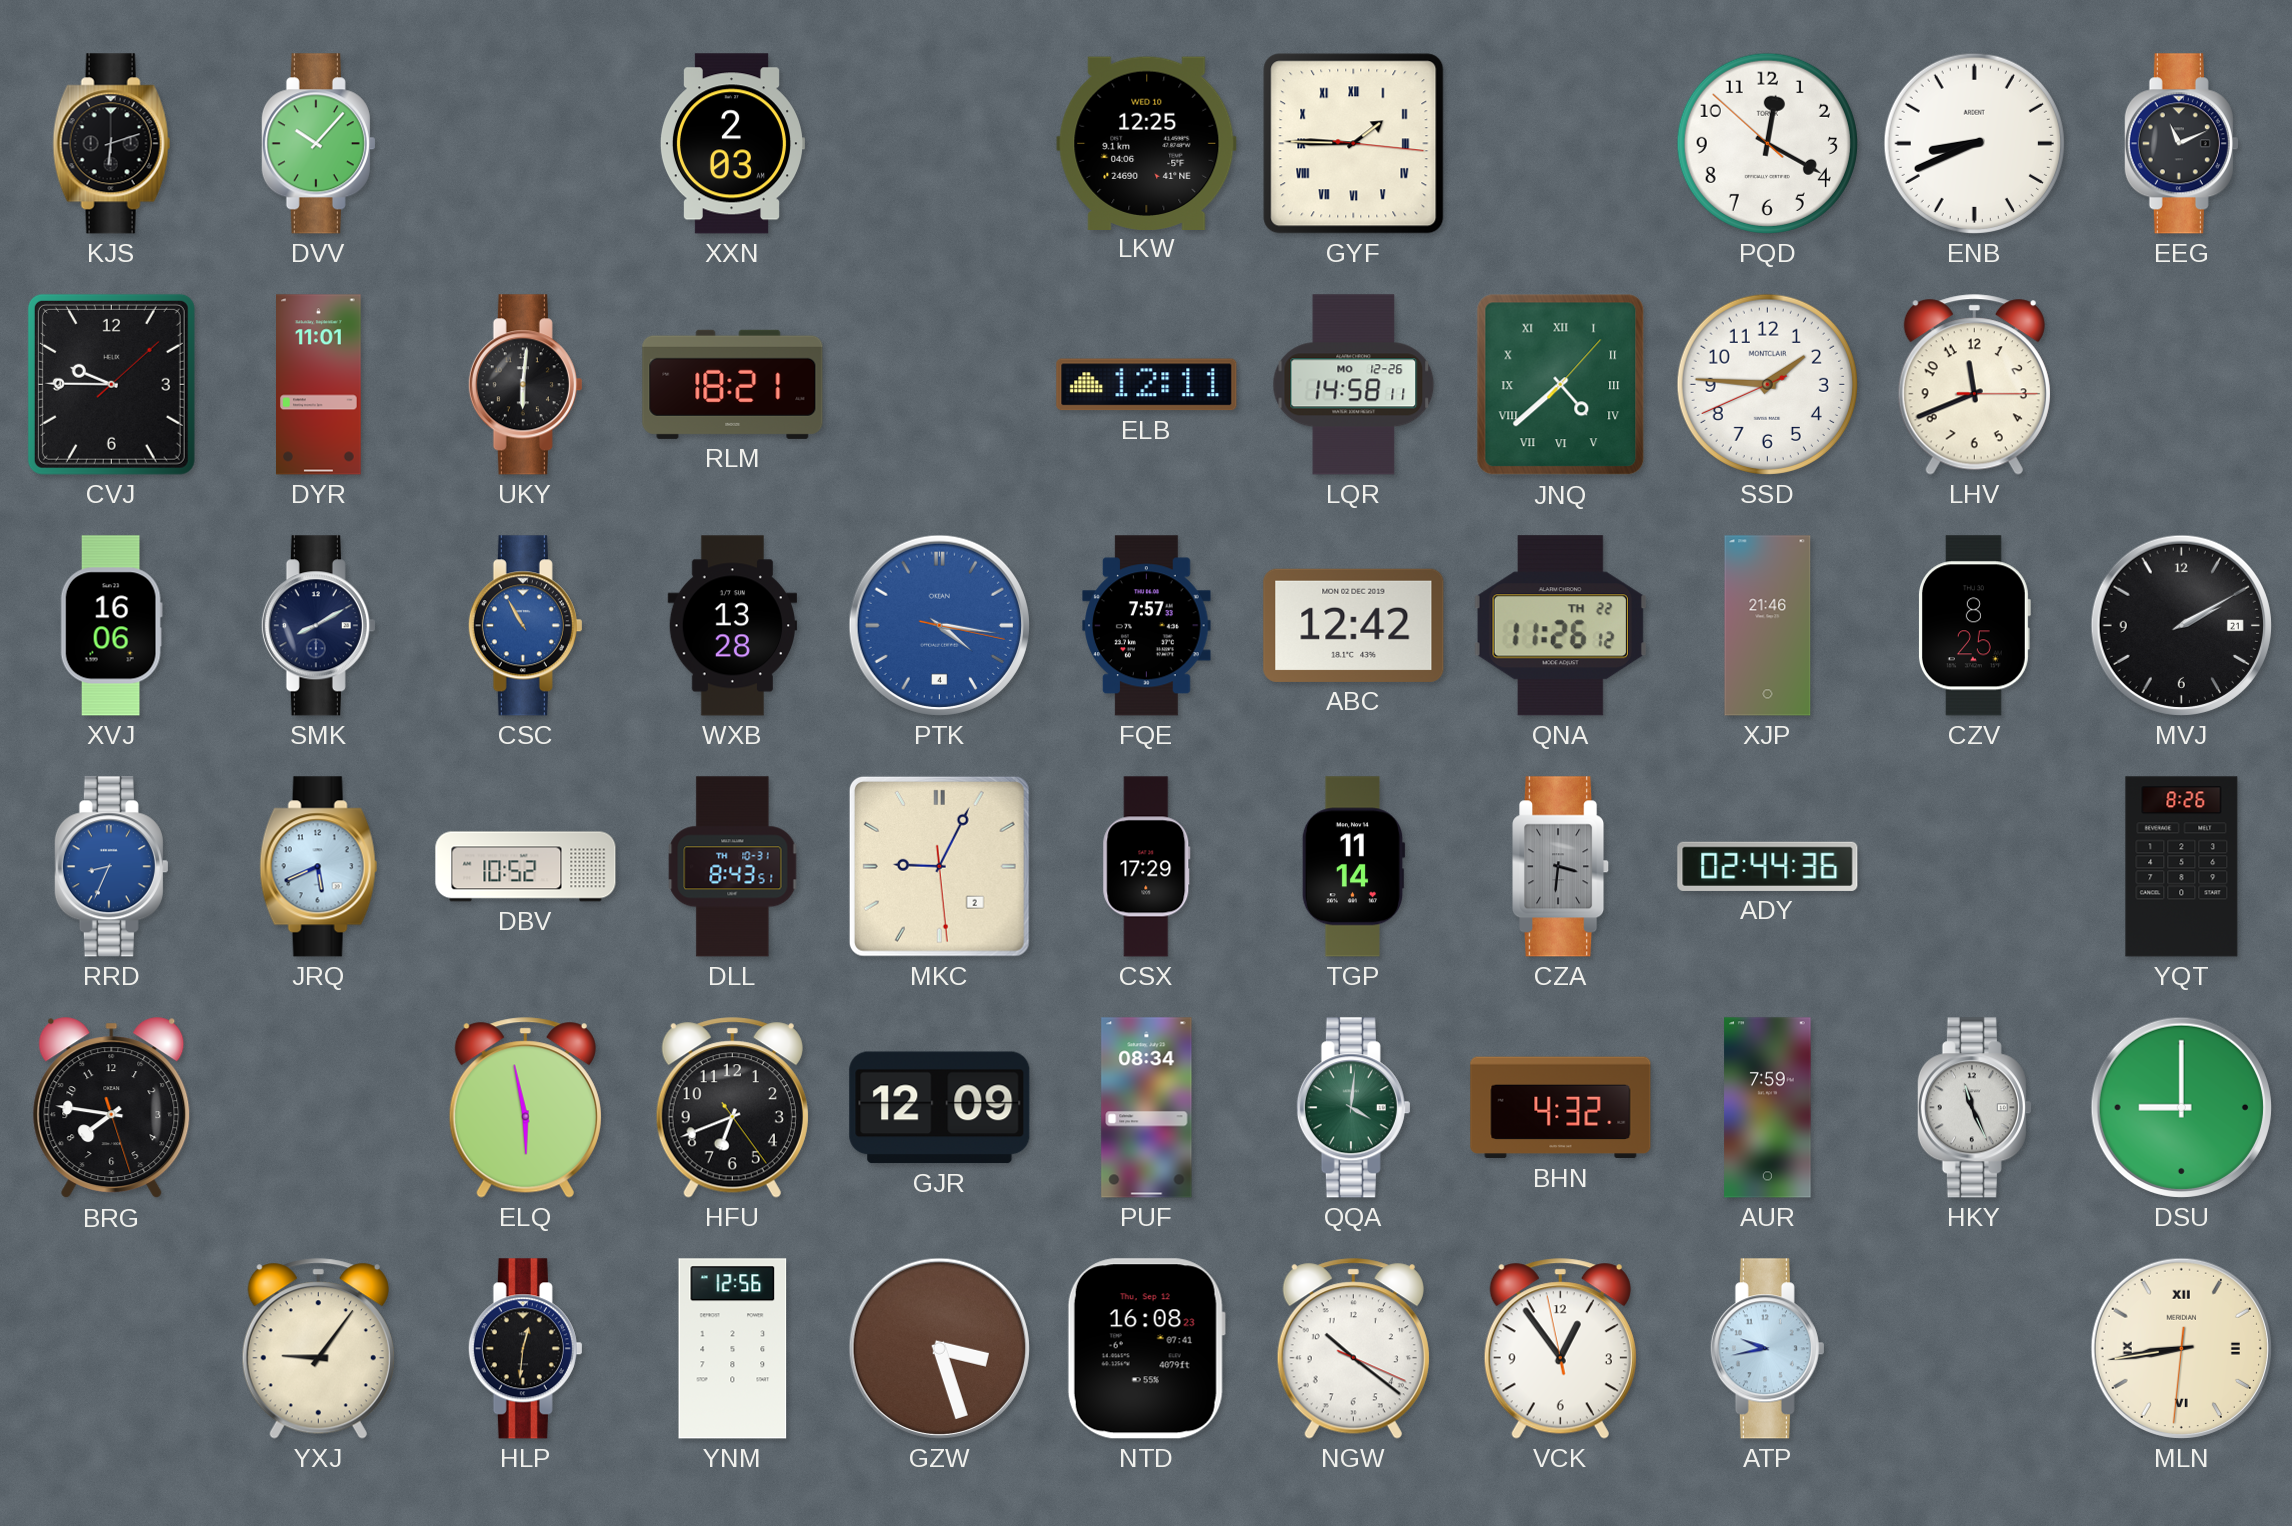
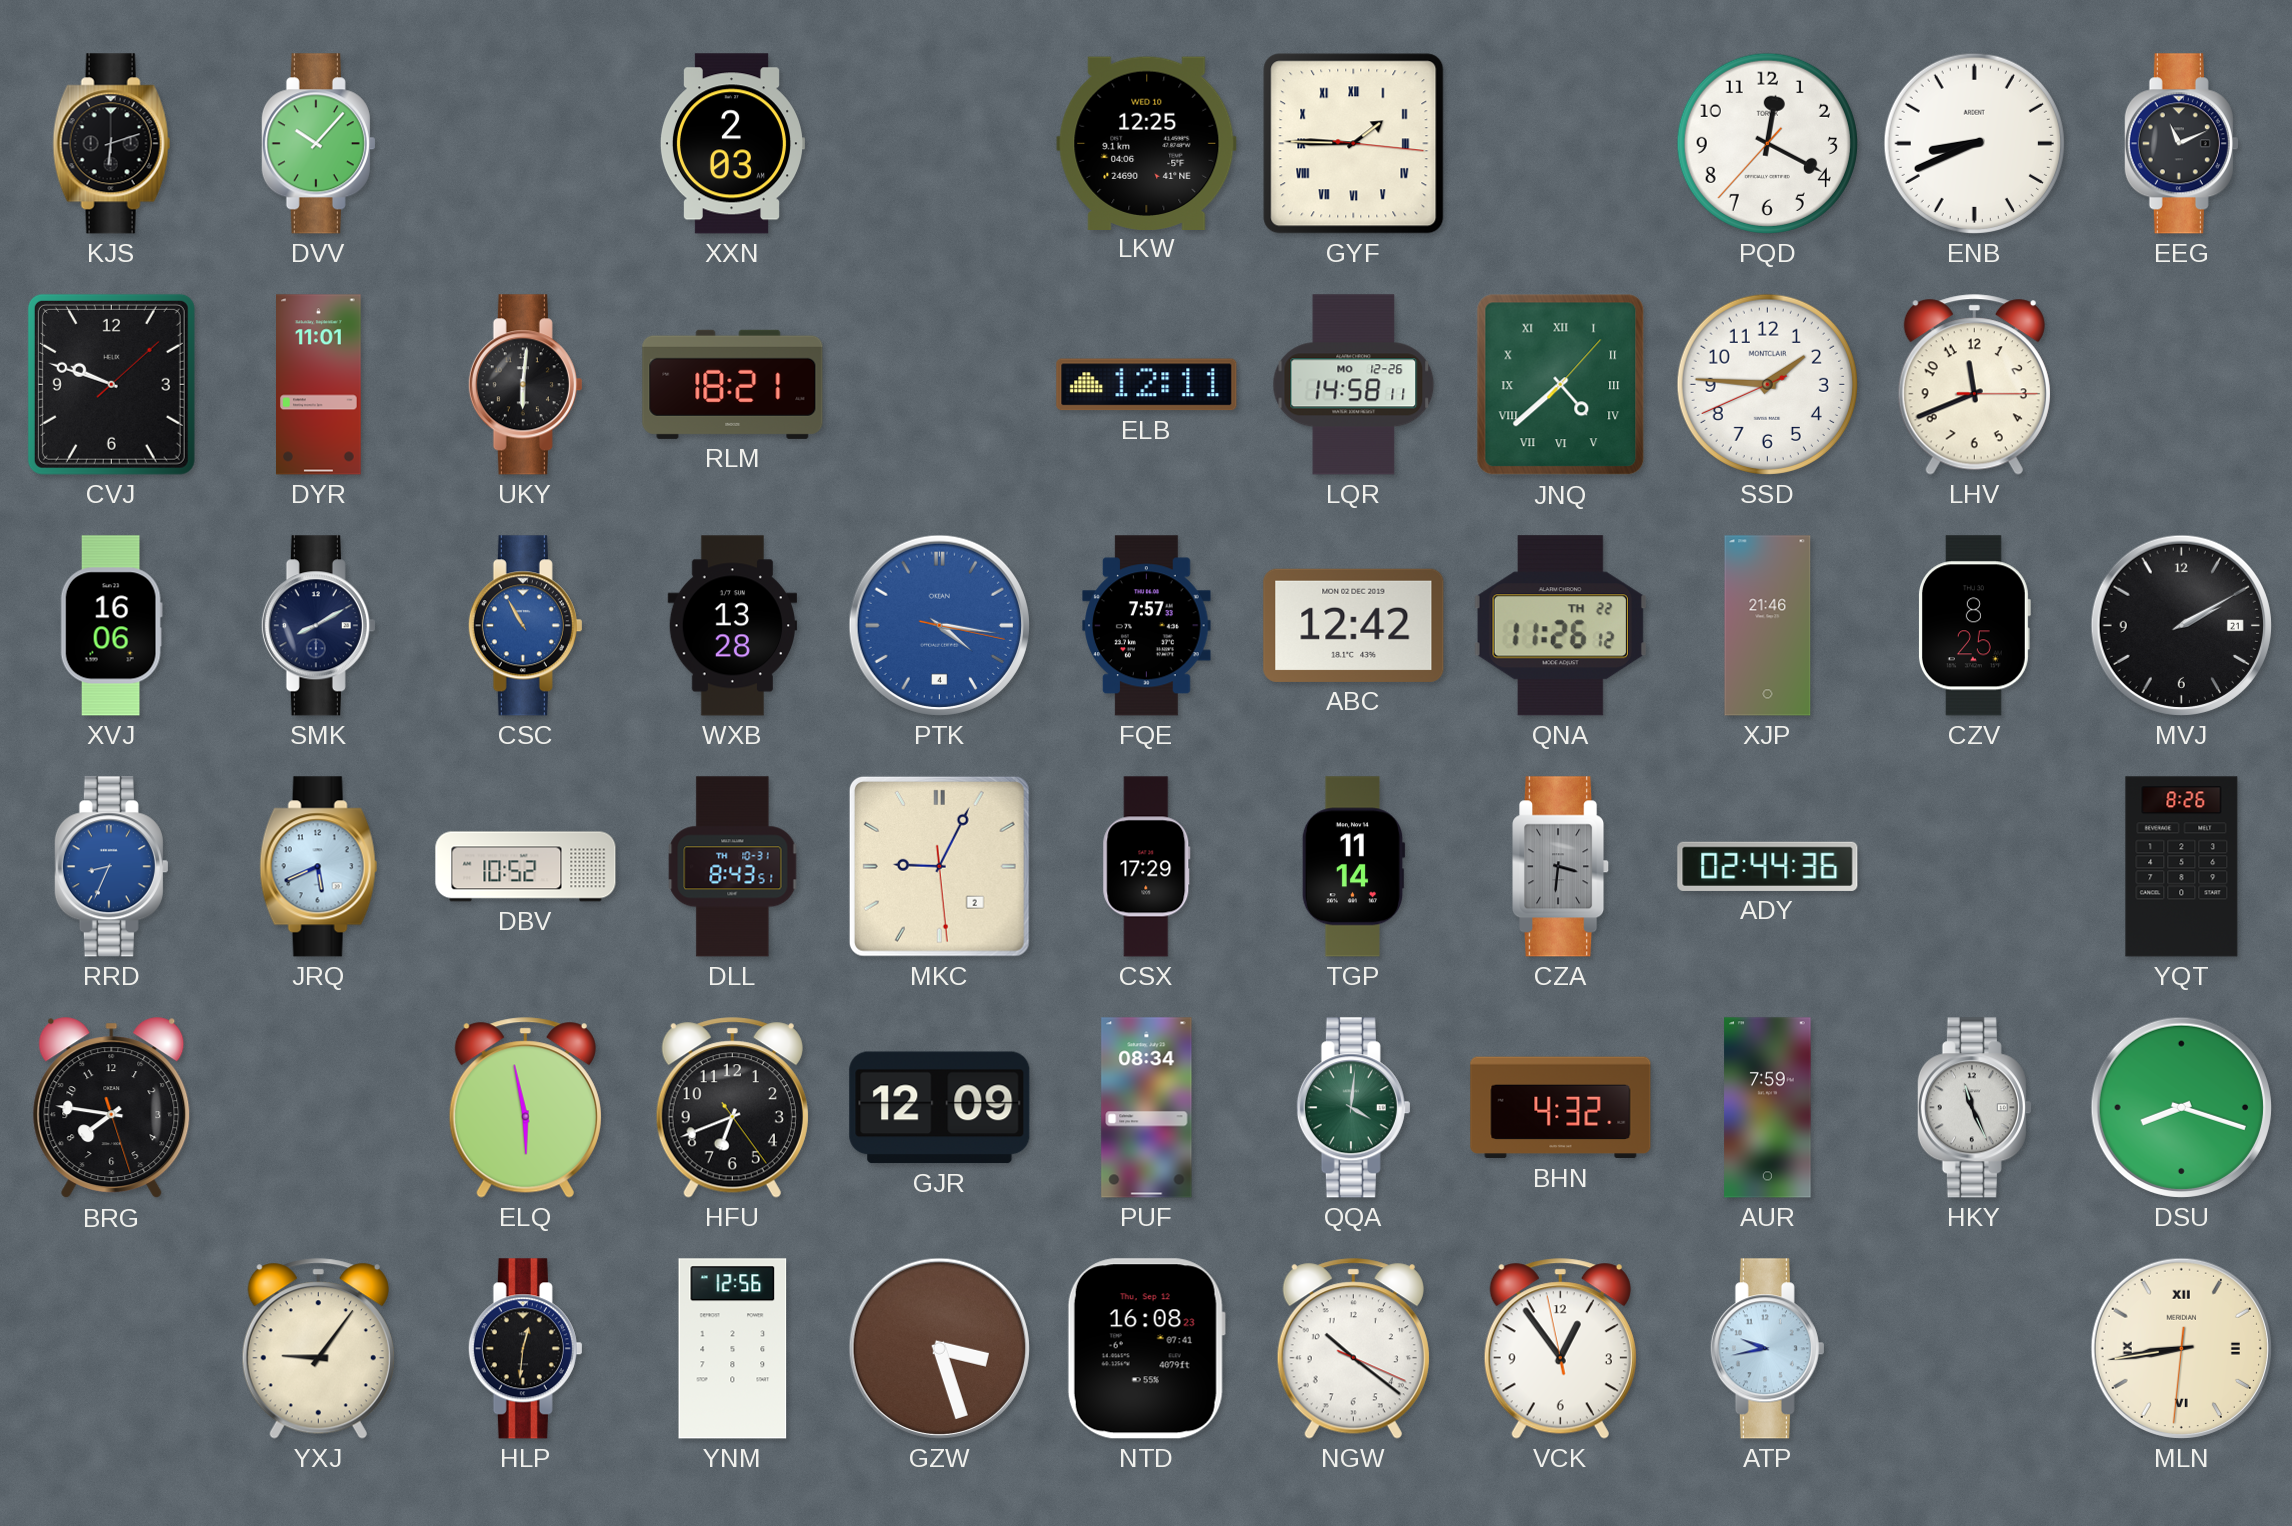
PQD: 12:19:52 -> 12:19:37 (1767, 143)
CVJ: 9:45 -> 9:48 (111, 384)
DSU: 9:00 -> 8:18 (2181, 1107)
